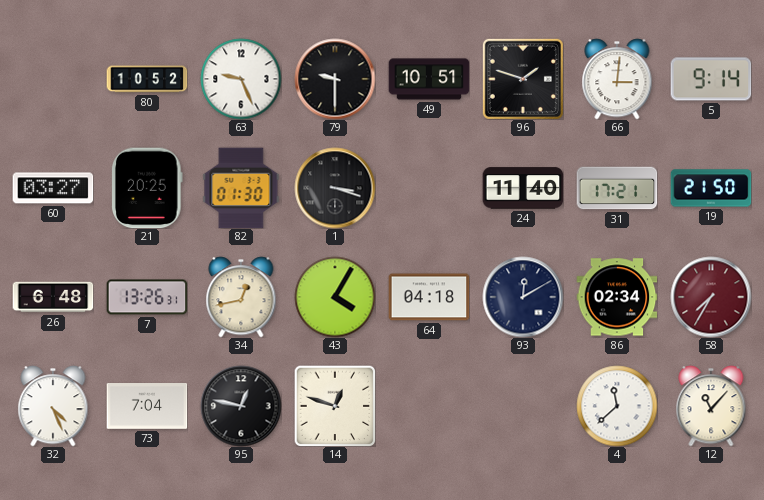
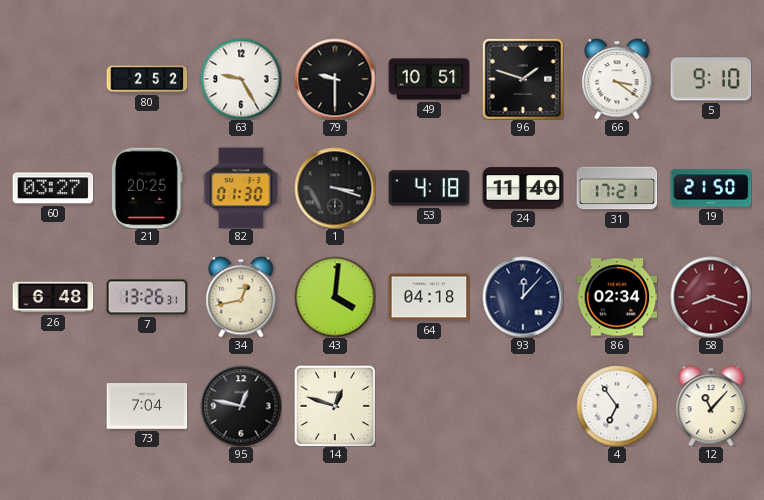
80: 10:52 -> 2:52 (147, 79)
63: 9:26 -> 9:25 (241, 79)
66: 3:01 -> 3:21 (617, 79)
5: 9:14 -> 9:10 (711, 79)
53: none -> 4:18 (429, 188)
43: 4:05 -> 4:01 (335, 297)
93: 12:10 -> 12:07 (523, 297)
58: 7:35 -> 8:18 (711, 297)
32: 4:26 -> none (53, 406)
4: 11:38 -> 6:54 (617, 406)
